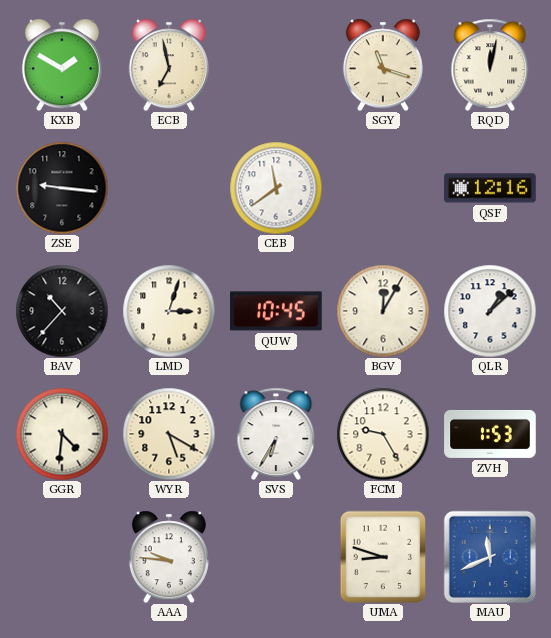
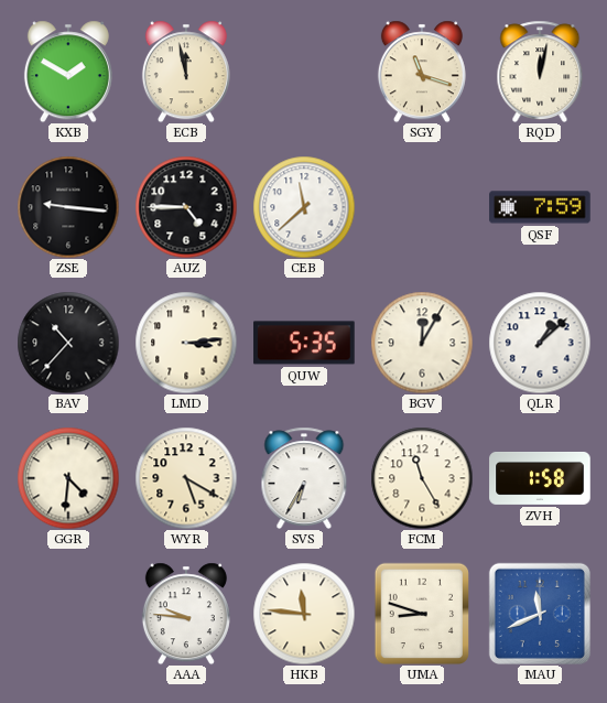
ECB: 6:58 -> 11:58 (186, 72)
AUZ: none -> 4:45 (186, 207)
CEB: 11:39 -> 11:38 (304, 207)
QSF: 12:16 -> 7:59 (540, 207)
LMD: 3:03 -> 3:14 (186, 343)
QUW: 10:45 -> 5:35 (304, 343)
FCM: 9:25 -> 11:25 (422, 478)
ZVH: 1:53 -> 1:58 (540, 478)
HKB: none -> 11:46 (304, 614)
